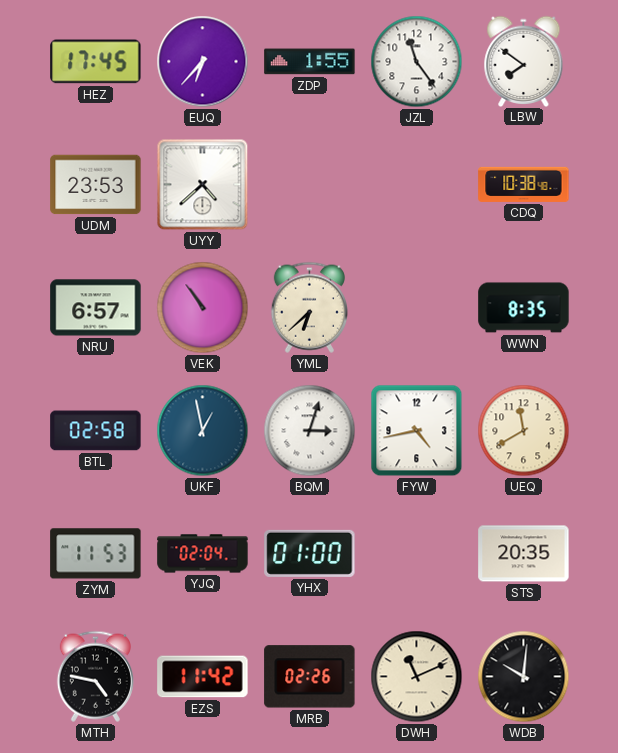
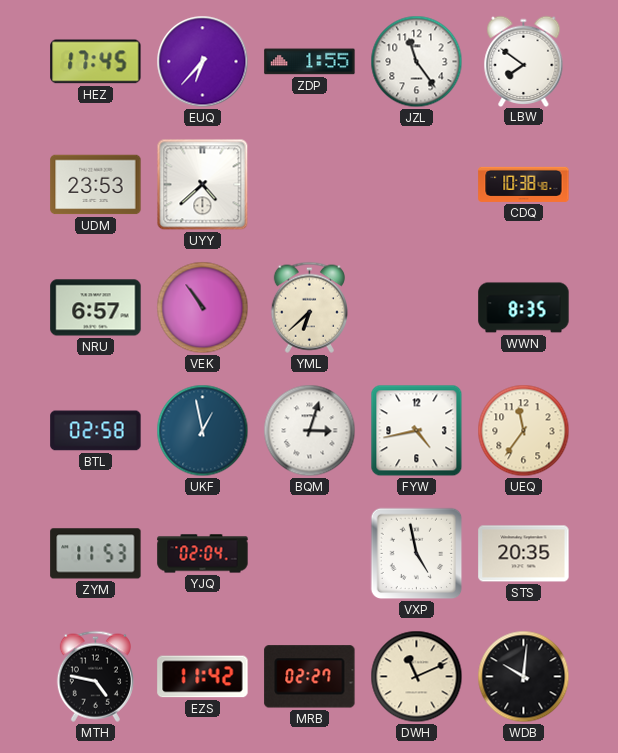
UEQ: 11:40 -> 11:36 (524, 431)
YHX: 01:00 -> none (310, 553)
VXP: none -> 4:58 (417, 554)
MRB: 02:26 -> 02:27 (310, 677)
